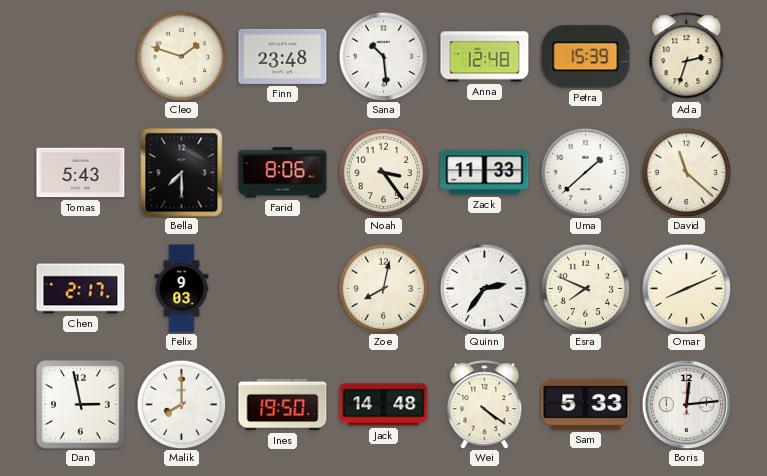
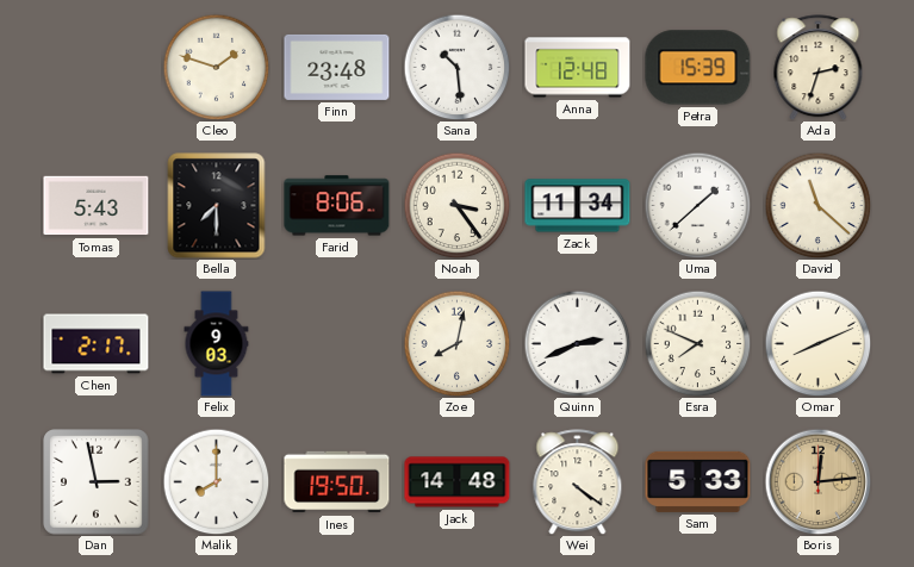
Zack: 11:33 -> 11:34 (578, 206)
Quinn: 2:36 -> 2:41 (577, 343)
Boris dial: white -> champagne (817, 481)
